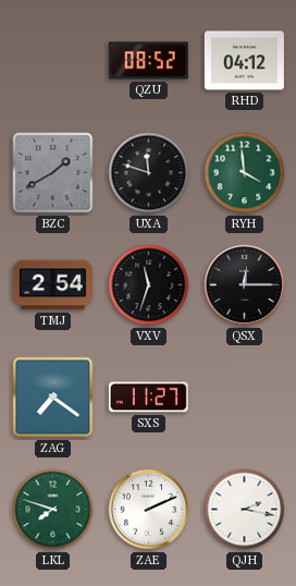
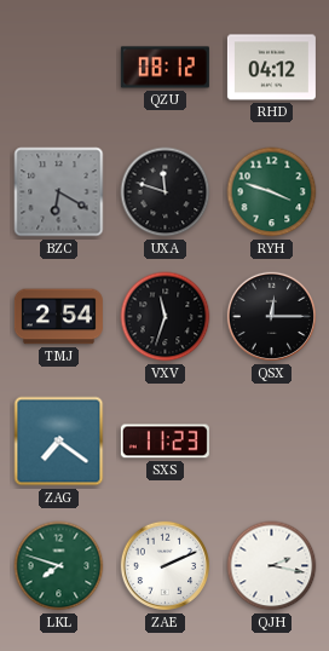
QZU: 08:52 -> 08:12 (164, 68)
BZC: 1:40 -> 6:20 (59, 192)
RYH: 3:59 -> 3:48 (272, 192)
SXS: 11:27 -> 11:23 (164, 442)
